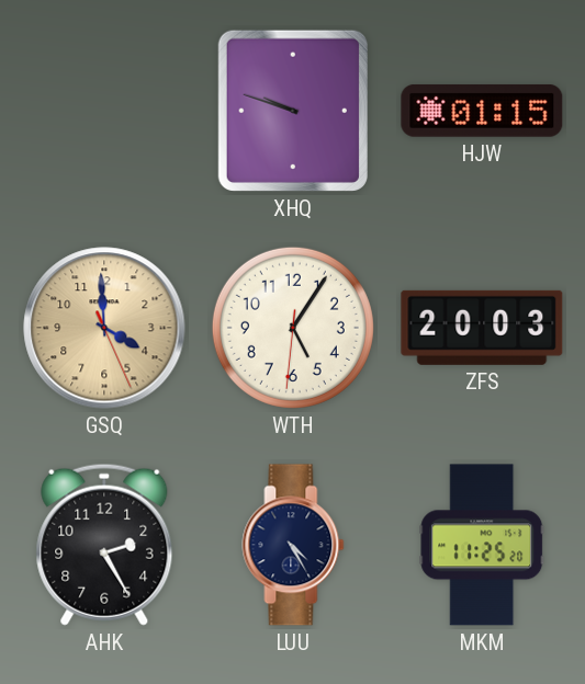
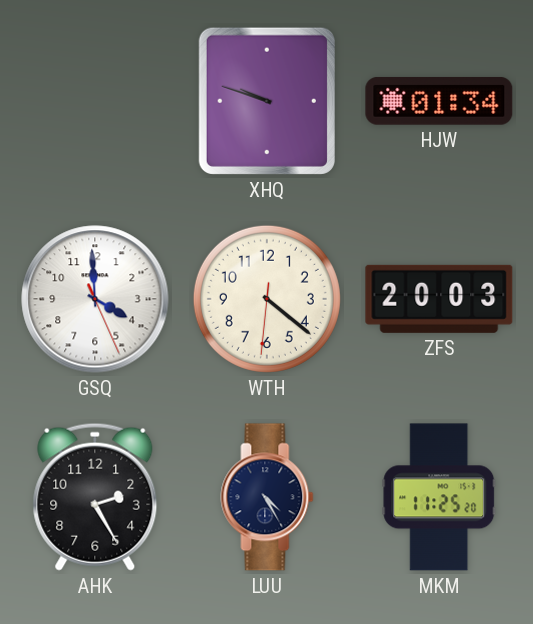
HJW: 01:15 -> 01:34 (439, 101)
GSQ dial: champagne -> white (95, 299)
WTH: 5:05 -> 4:21 (267, 299)
